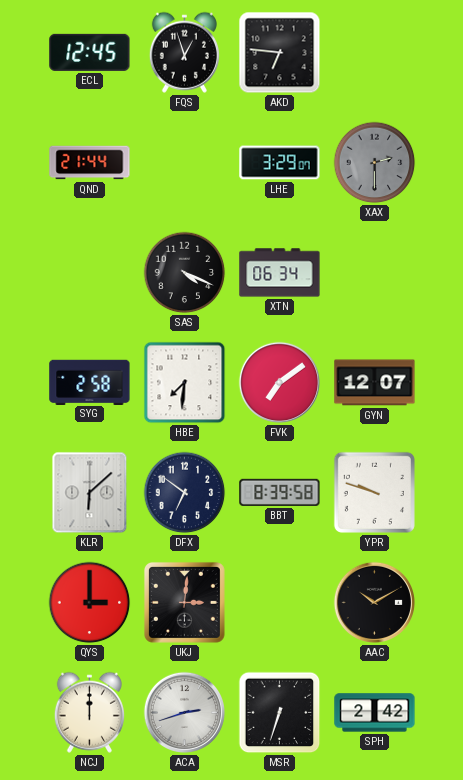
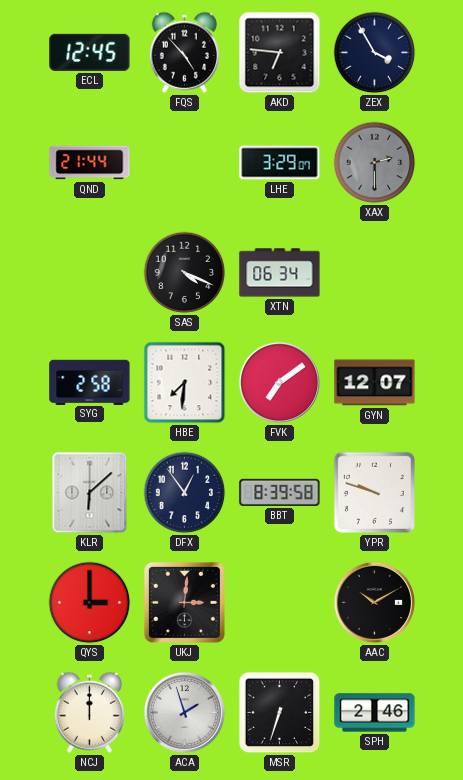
FQS: 12:57 -> 4:53 (184, 52)
ZEX: none -> 3:55 (375, 53)
DFX: 6:51 -> 12:54 (185, 493)
ACA: 2:42 -> 1:57 (184, 712)
SPH: 2:42 -> 2:46 (375, 713)
